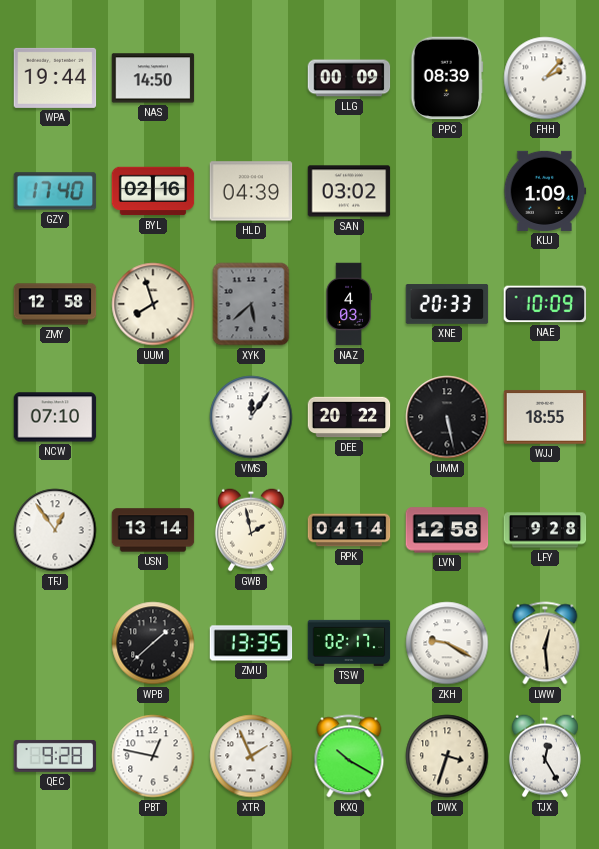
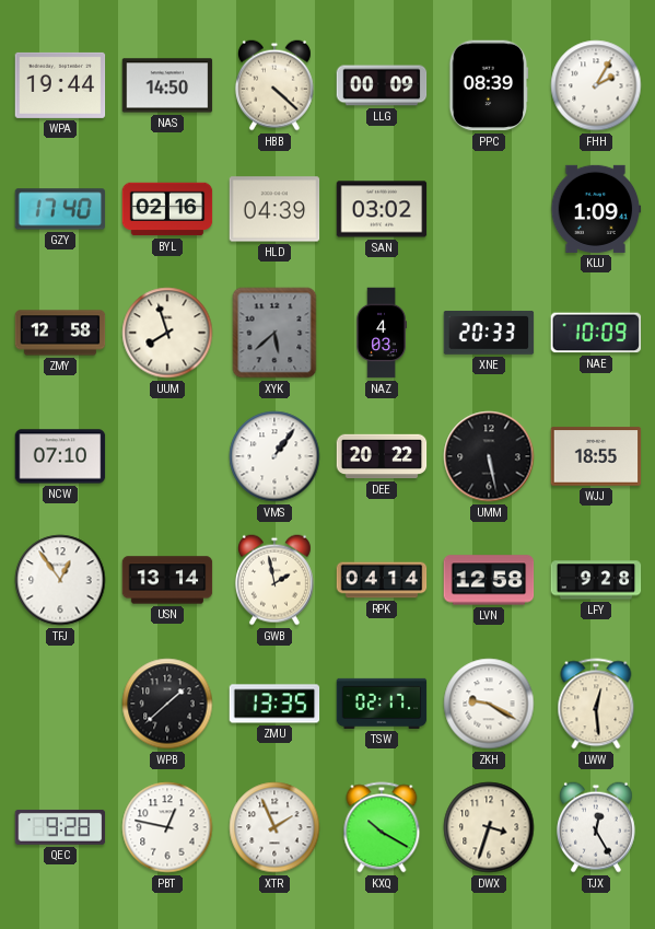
HBB: none -> 4:22 (274, 85)
FHH: 2:07 -> 2:05 (596, 85)
VMS: 12:06 -> 1:06 (274, 456)
